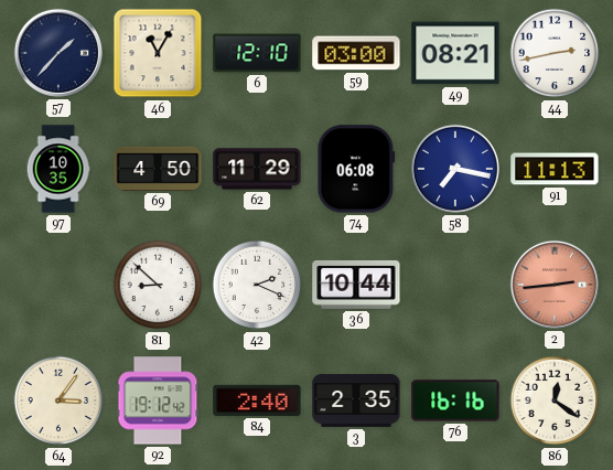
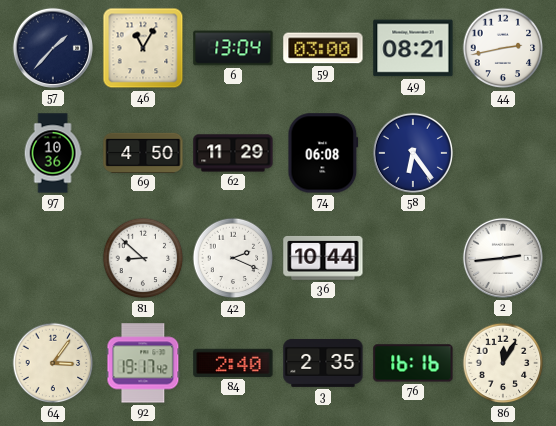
6: 12:10 -> 13:04 (233, 48)
97: 10:35 -> 10:36 (53, 153)
58: 7:17 -> 6:24 (413, 153)
91: 11:13 -> none (555, 169)
2 dial: salmon -> white (503, 258)
92: 19:12 -> 19:17 (143, 363)
86: 12:21 -> 12:05 (503, 363)
